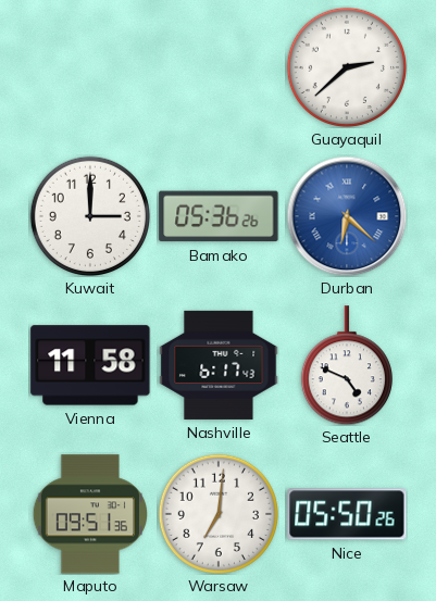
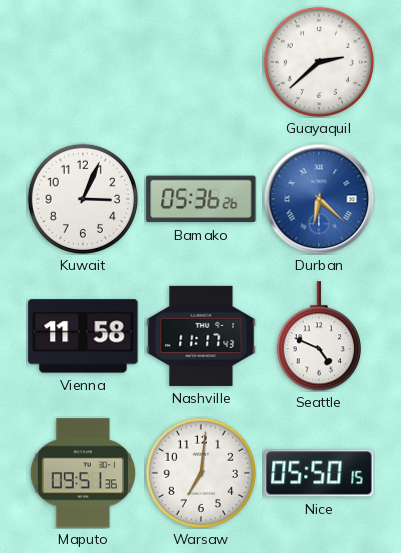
Kuwait: 3:00 -> 3:04 (82, 198)
Nashville: 6:17 -> 11:17 (201, 336)
Nice: 05:50:26 -> 05:50:15 (319, 473)
